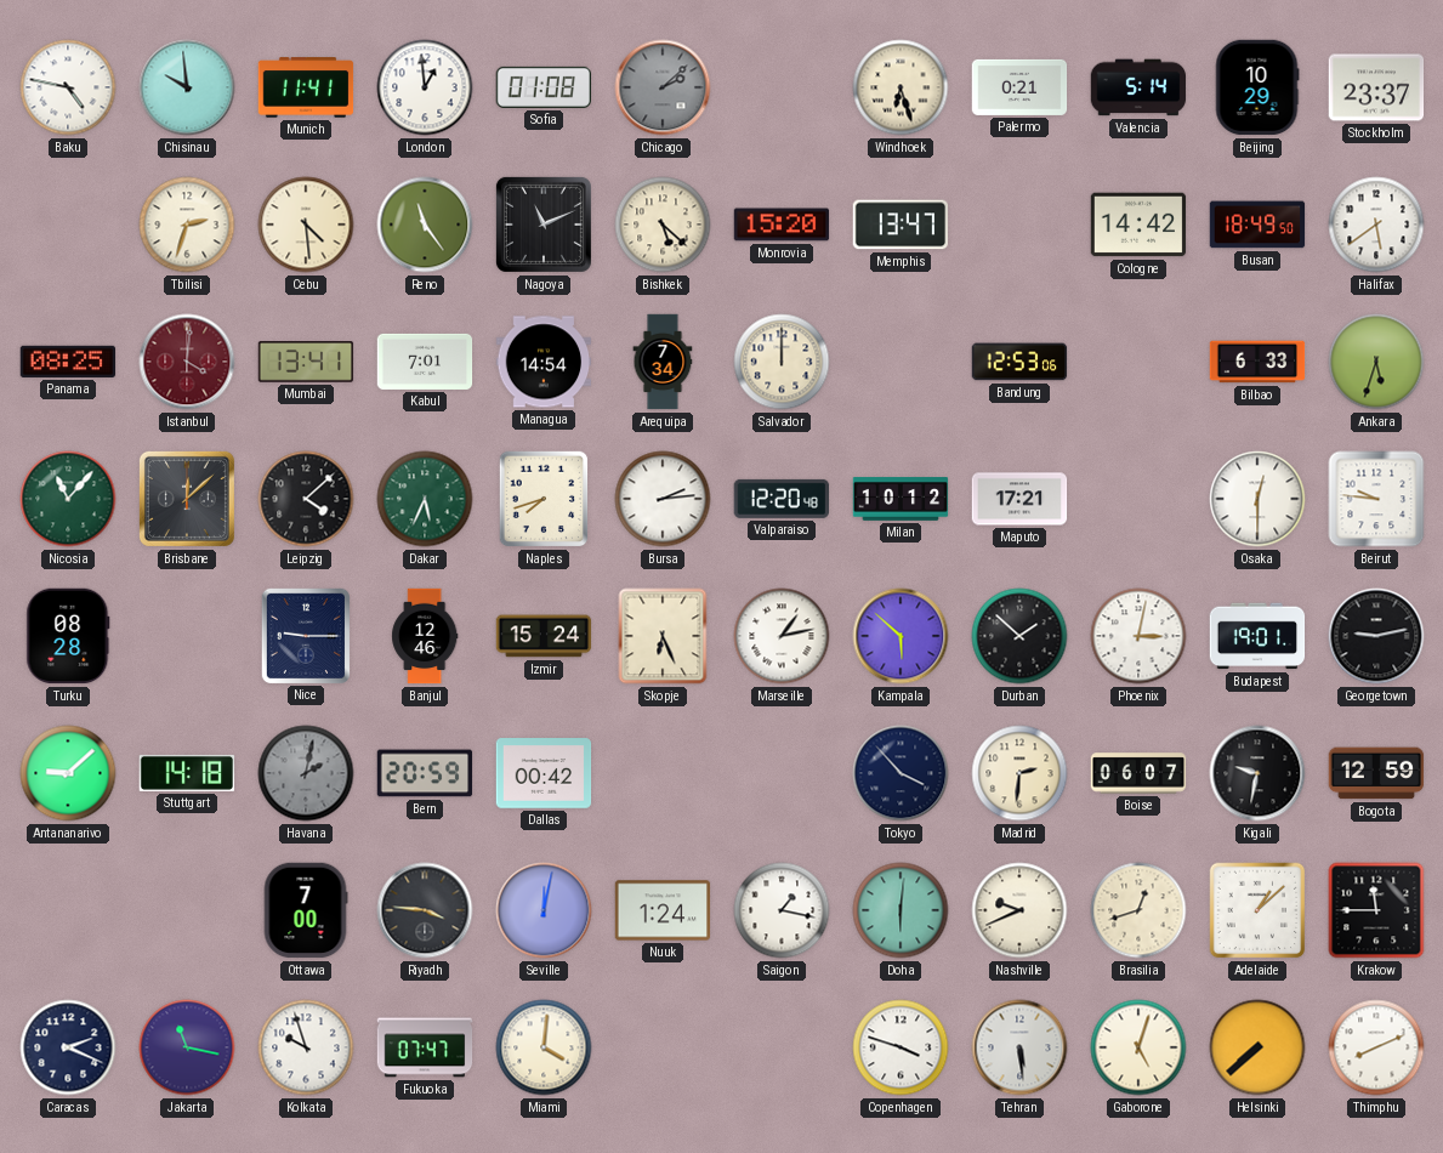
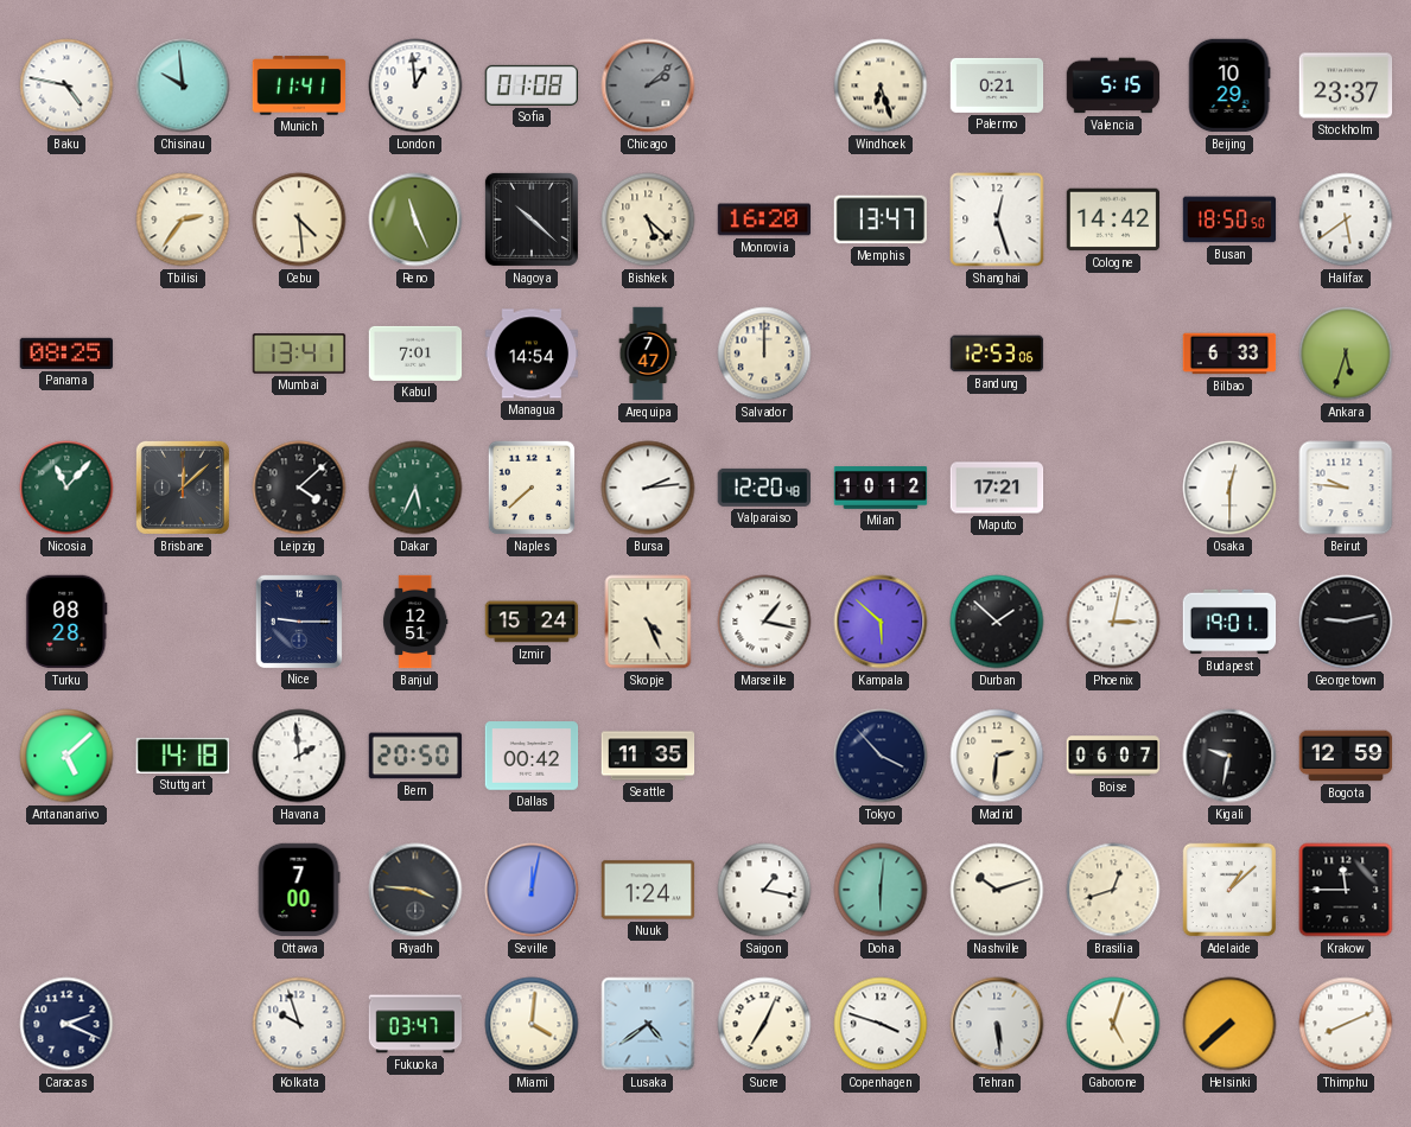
Valencia: 5:14 -> 5:15 (1113, 85)
Tbilisi: 2:33 -> 2:36 (183, 219)
Reno: 11:24 -> 11:26 (415, 219)
Nagoya: 11:11 -> 10:22 (532, 219)
Monrovia: 15:20 -> 16:20 (764, 219)
Shanghai: none -> 12:27 (997, 219)
Busan: 18:49 -> 18:50 (1229, 219)
Istanbul: 4:01 -> none (187, 362)
Arequipa: 7:34 -> 7:47 (648, 354)
Naples: 7:42 -> 7:38 (532, 488)
Banjul: 12:46 -> 12:51 (415, 622)
Skopje: 6:26 -> 4:26 (648, 622)
Marseille: 1:13 -> 1:17 (764, 622)
Antananarivo: 9:08 -> 5:08 (66, 756)
Havana: 2:02 -> 1:59 (299, 756)
Havana dial: grey -> white (299, 756)
Bern: 20:59 -> 20:50 (415, 756)
Seattle: none -> 11:35 (648, 756)
Nashville: 9:41 -> 10:12 (997, 890)
Jakarta: 11:17 -> none (187, 1047)
Fukuoka: 07:47 -> 03:47 (415, 1024)
Lusaka: none -> 4:39 (648, 1024)
Sucre: none -> 7:04 (764, 1024)
